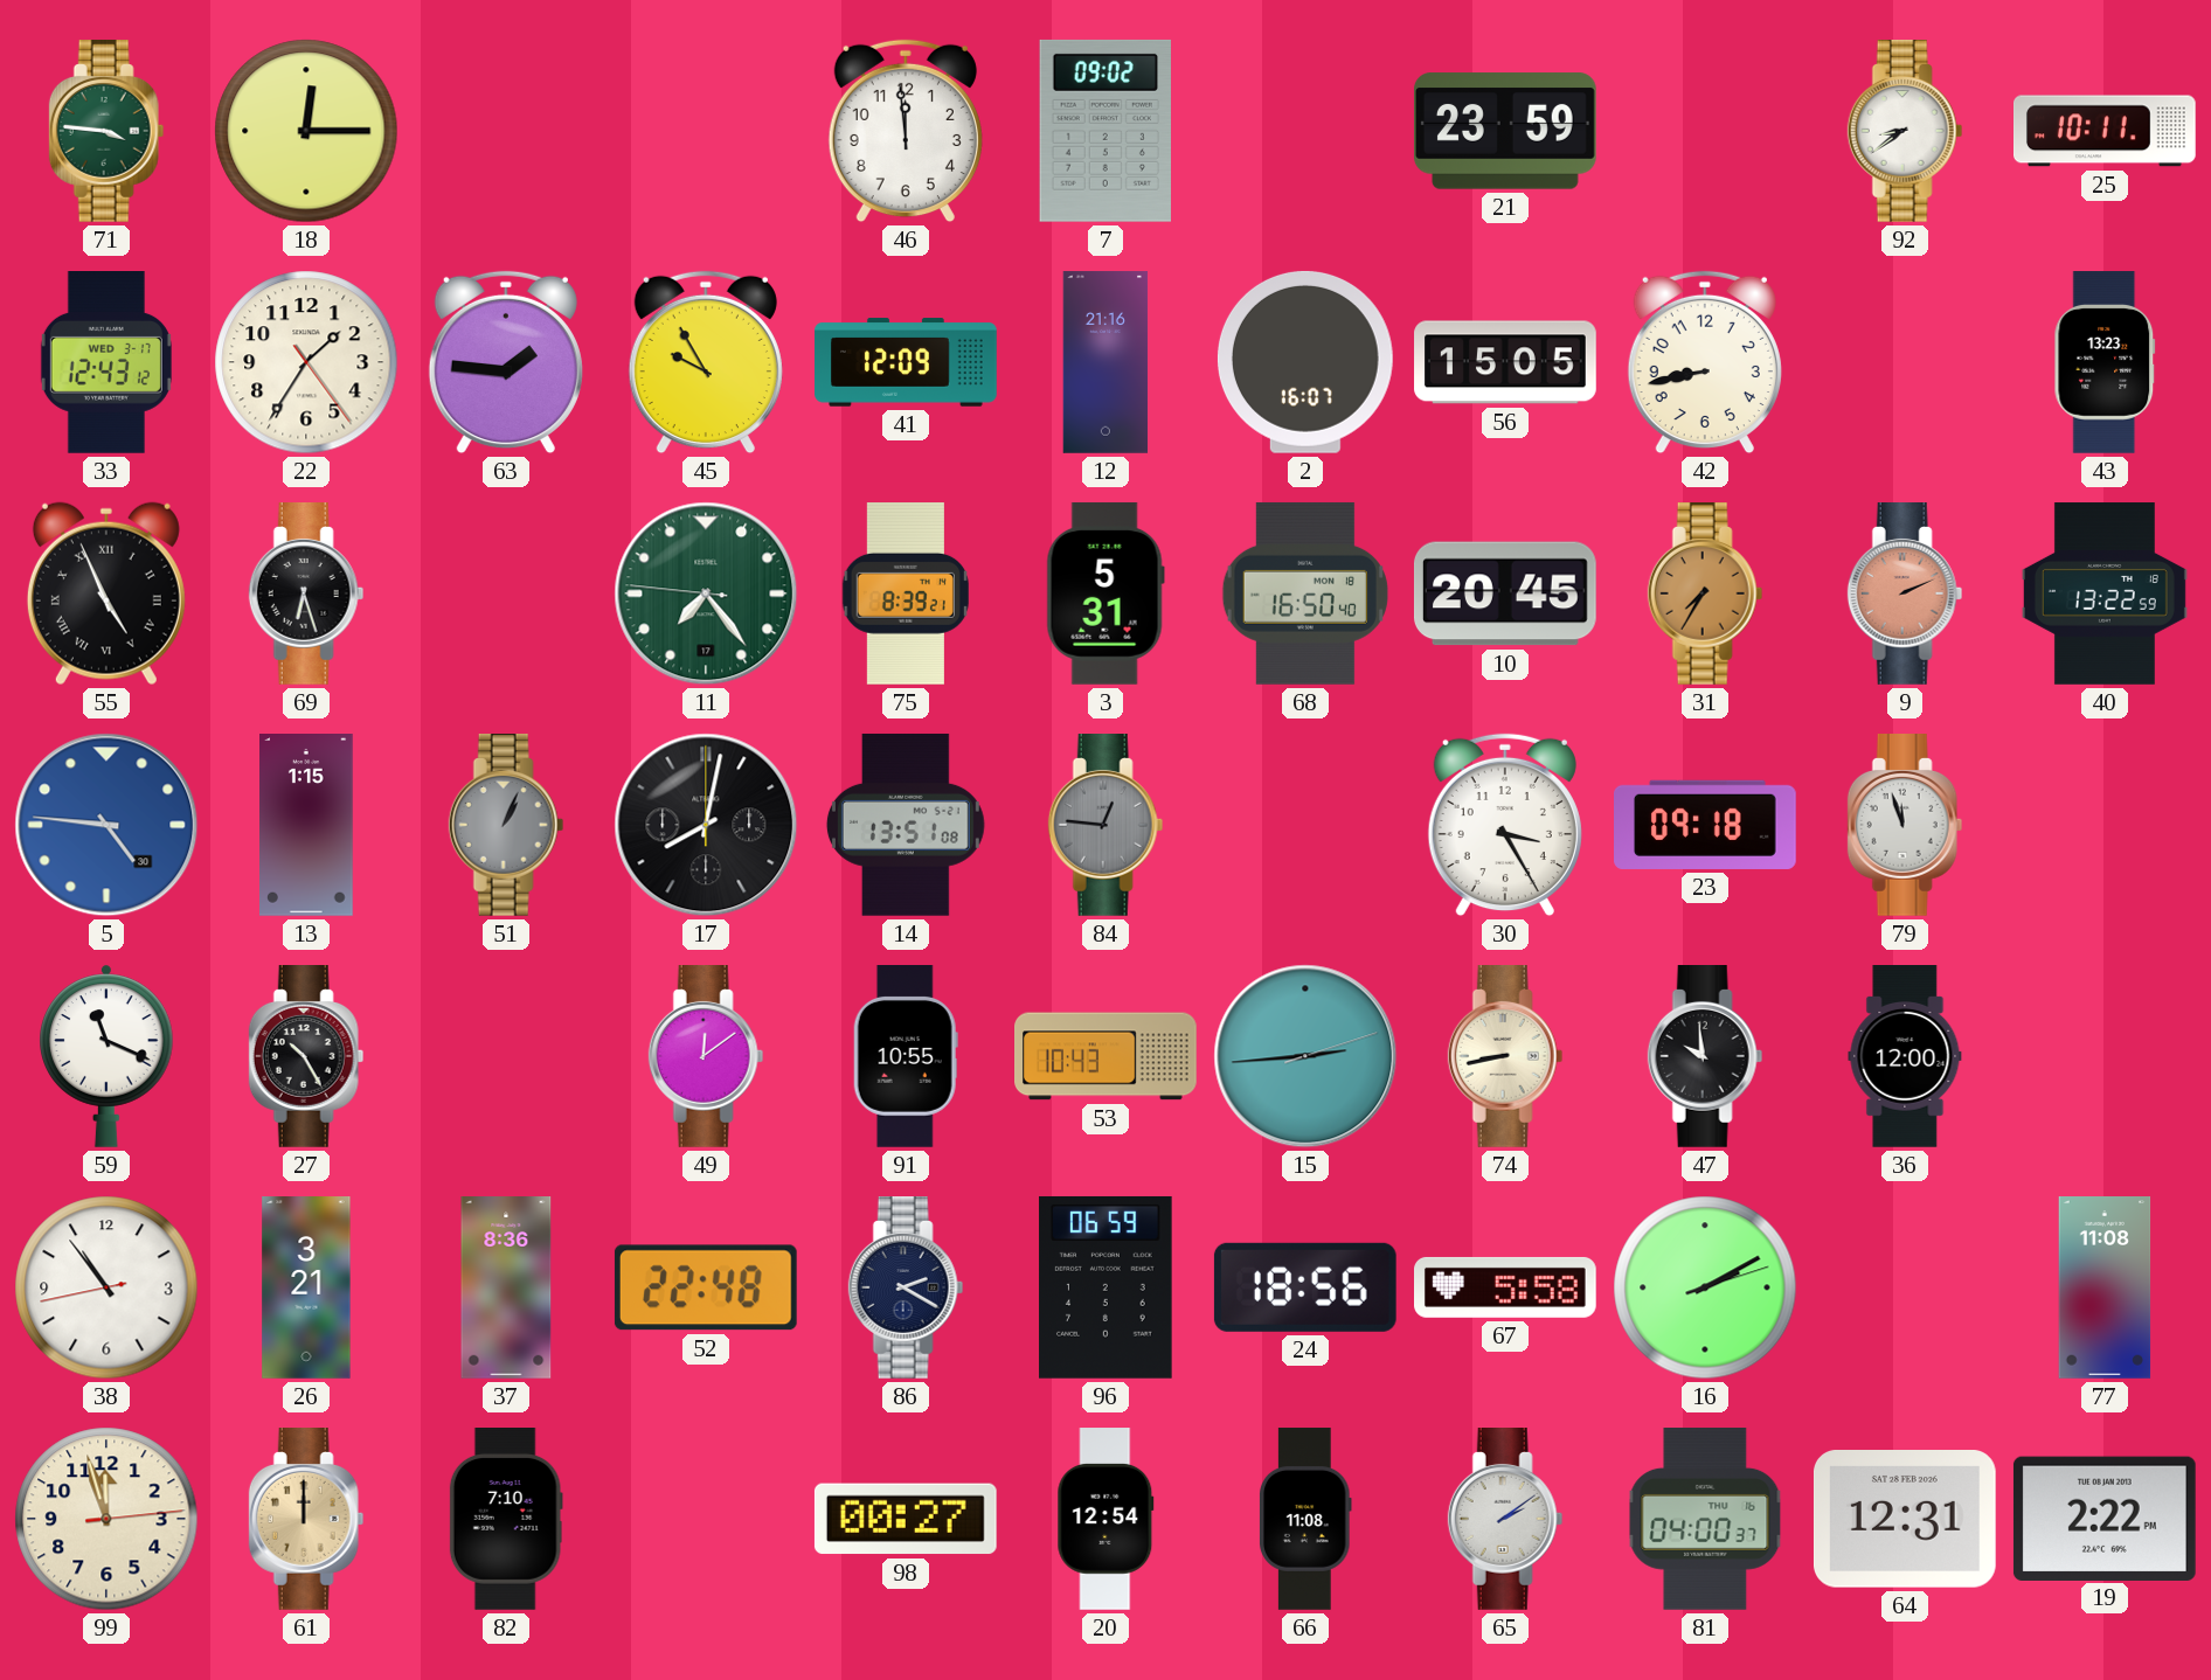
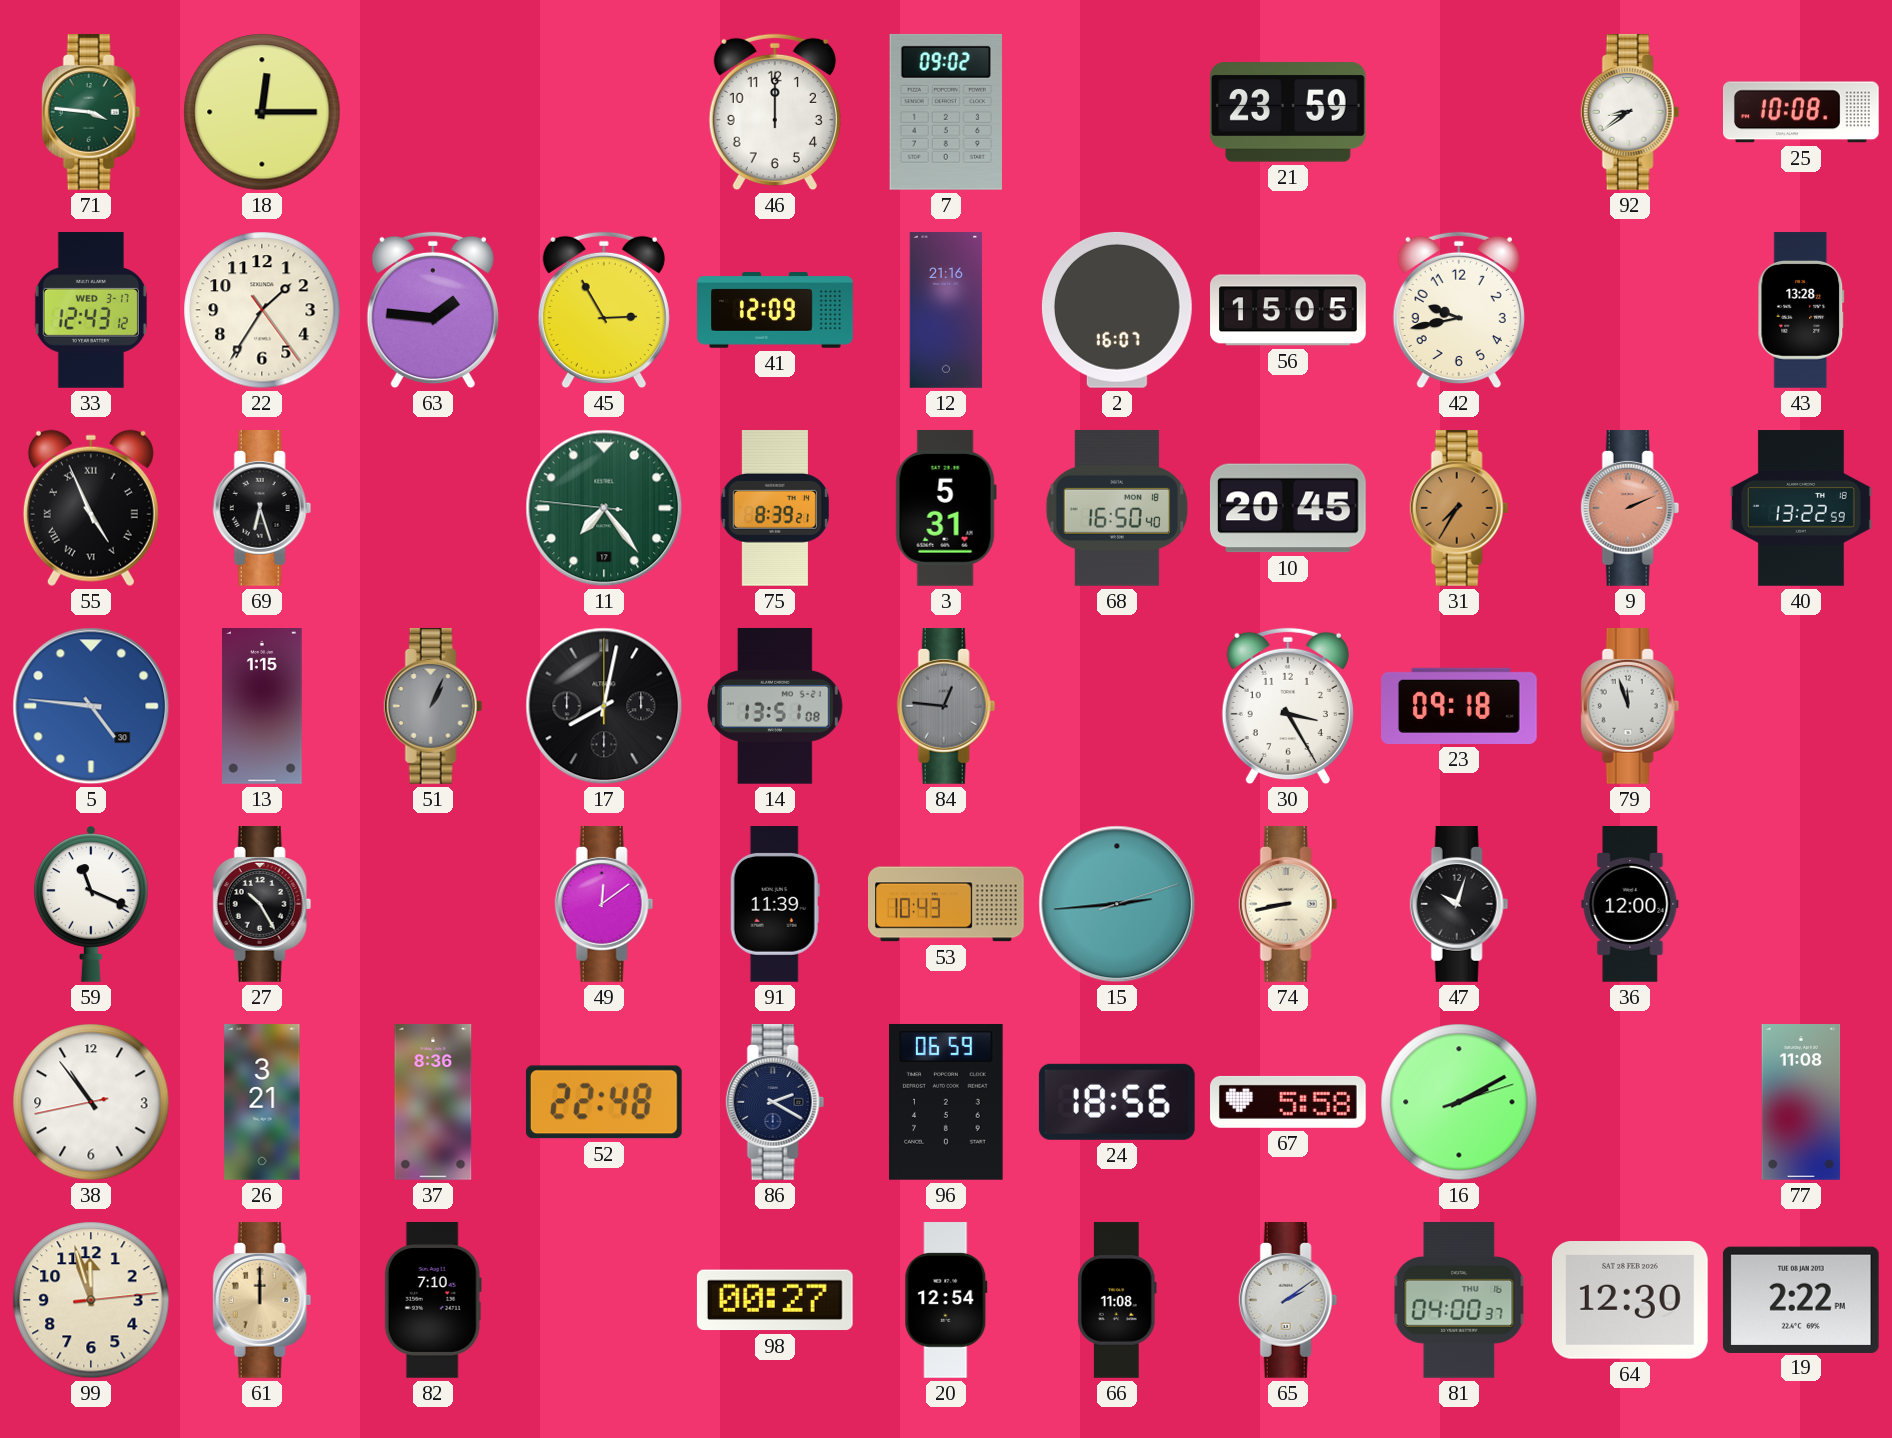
46: 11:59 -> 12:00 (775, 112)
25: 10:11 -> 10:08 (1802, 112)
45: 9:55 -> 2:55 (604, 310)
42: 8:43 -> 9:43 (1459, 310)
43: 13:23 -> 13:28 (1801, 310)
91: 10:55 -> 11:39 (775, 905)
47: 9:59 -> 10:03 (1459, 905)
64: 12:31 -> 12:30 (1630, 1301)
